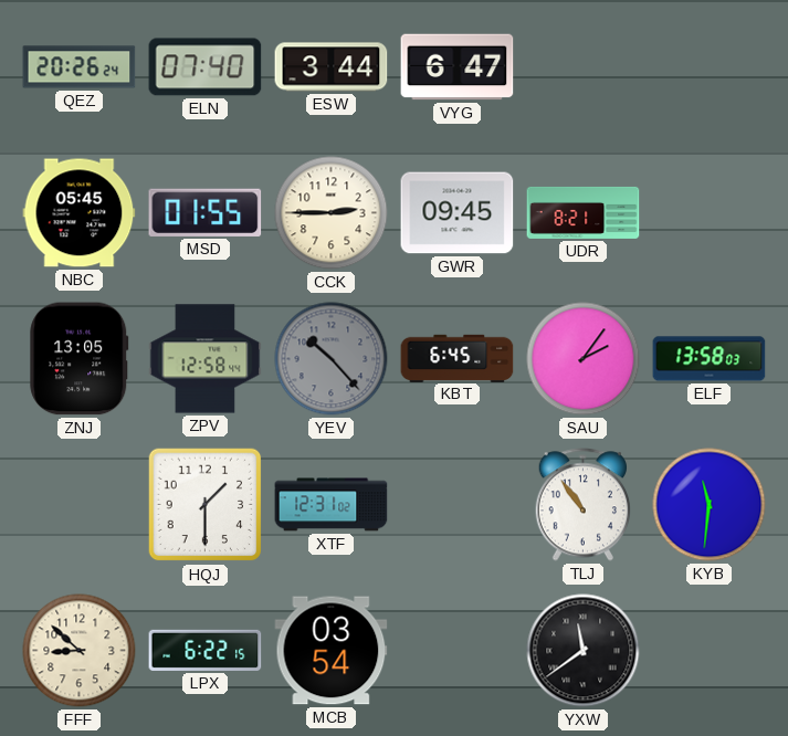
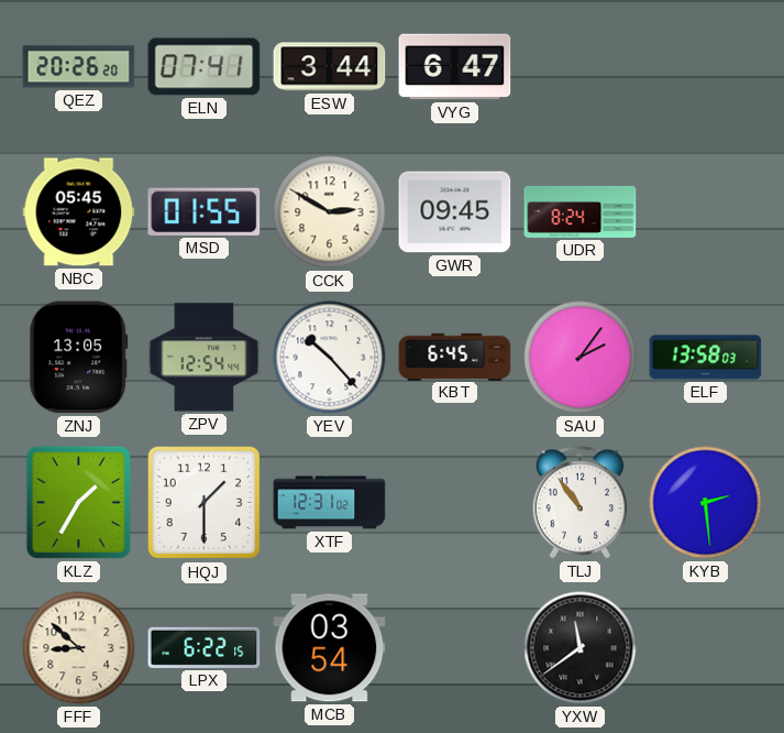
QEZ: 20:26:24 -> 20:26:20 (79, 67)
ELN: 07:40 -> 07:41 (205, 67)
CCK: 2:45 -> 2:50 (330, 212)
UDR: 8:21 -> 8:24 (581, 211)
ZPV: 12:58 -> 12:54 (205, 358)
YEV dial: grey -> white (330, 358)
KLZ: none -> 1:35 (78, 502)
KYB: 11:31 -> 2:29 (706, 503)
